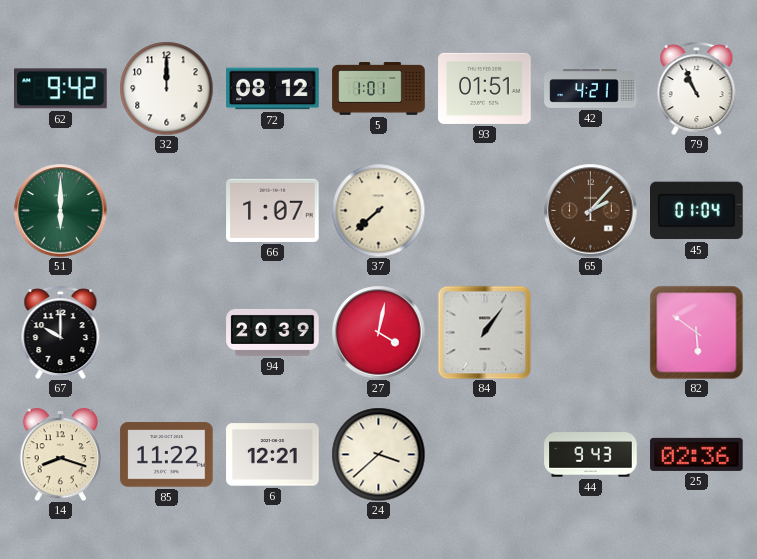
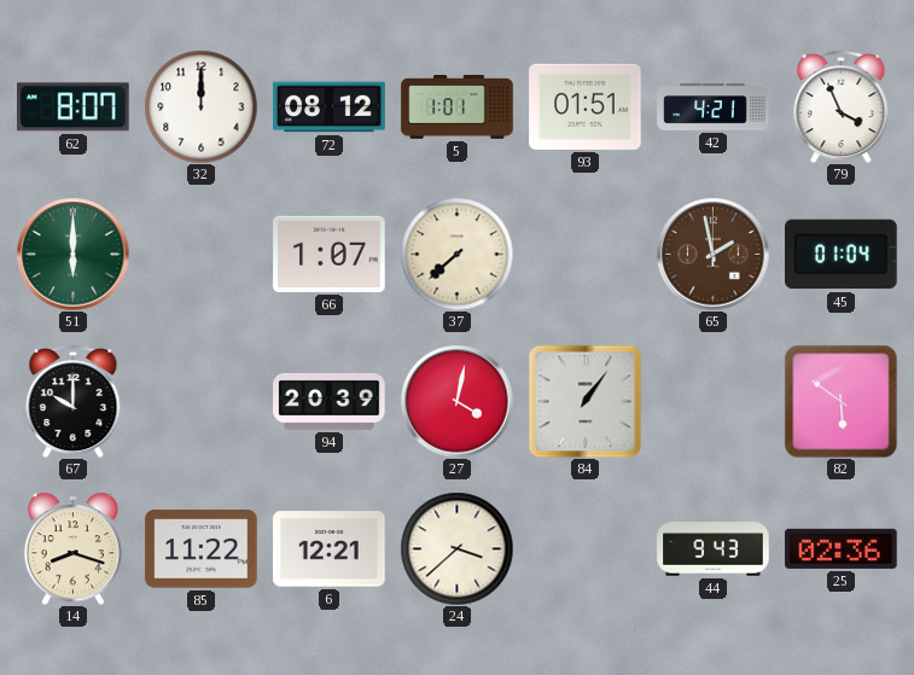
62: 9:42 -> 8:07 (74, 107)
79: 10:56 -> 3:56 (842, 106)
65: 2:07 -> 1:58 (712, 254)
